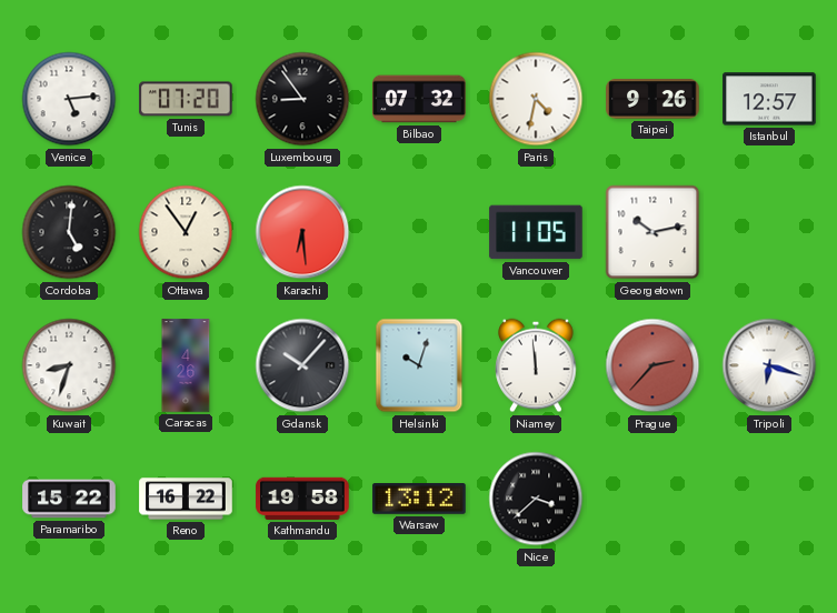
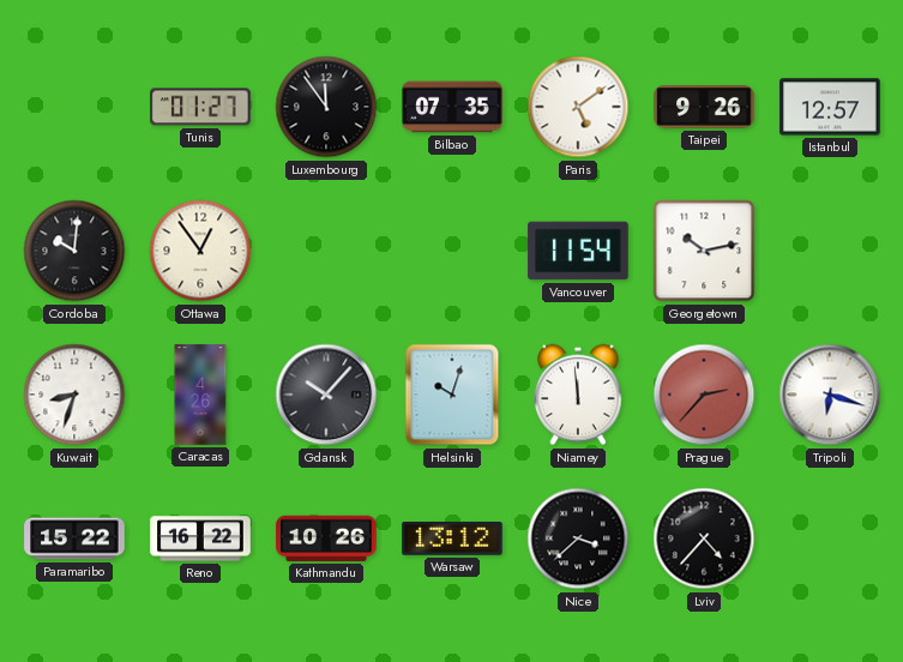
Venice: 5:14 -> none (69, 99)
Tunis: 07:20 -> 01:27 (200, 107)
Luxembourg: 8:54 -> 11:54 (326, 107)
Bilbao: 07:32 -> 07:35 (452, 107)
Paris: 4:32 -> 5:09 (578, 107)
Cordoba: 5:01 -> 10:01 (74, 251)
Karachi: 6:29 -> none (302, 232)
Vancouver: 11:05 -> 11:54 (578, 251)
Kathmandu: 19:58 -> 10:26 (326, 538)
Lviv: none -> 4:37 (704, 538)
